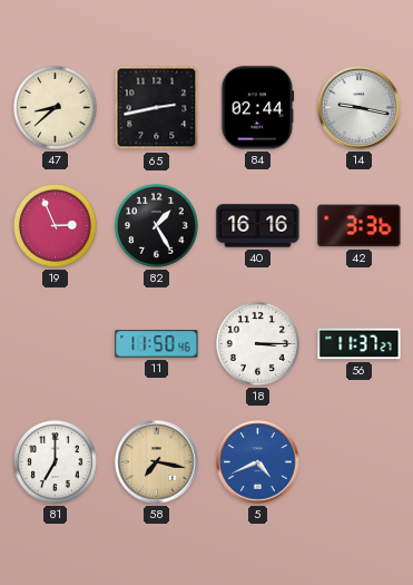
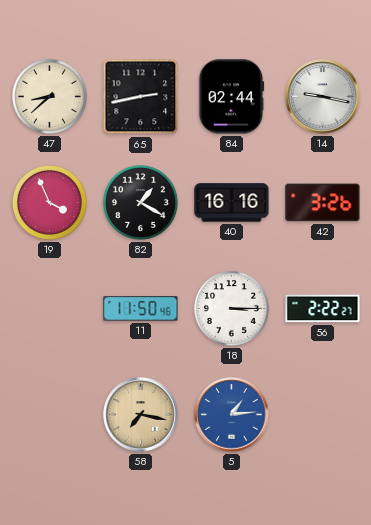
19: 2:56 -> 3:56 (49, 202)
82: 1:25 -> 1:20 (140, 202)
42: 3:36 -> 3:26 (323, 203)
56: 11:37 -> 2:22 (323, 309)
81: 7:00 -> none (55, 461)
5: 4:41 -> 1:14 (232, 415)
